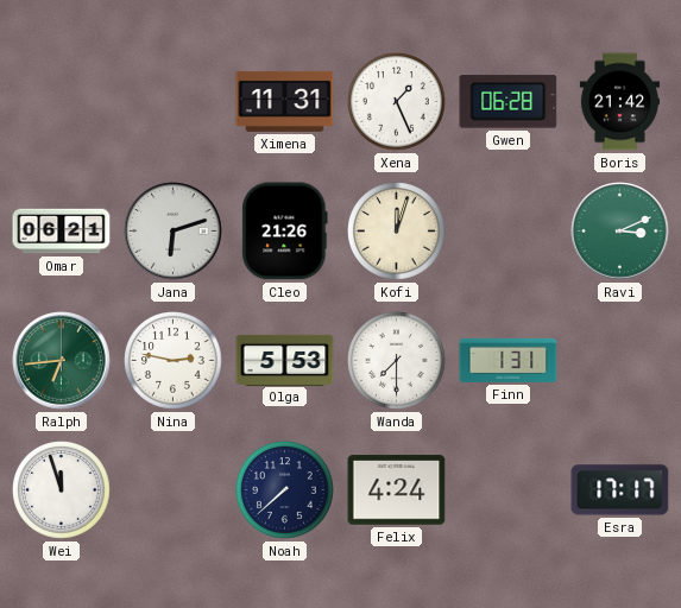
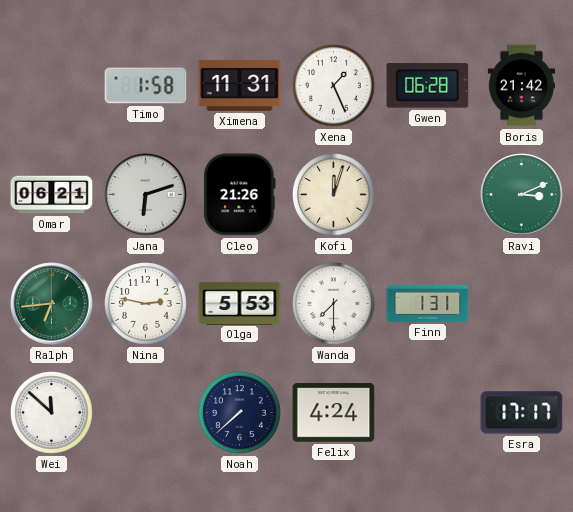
Timo: none -> 1:58 (146, 86)
Wei: 11:57 -> 11:52 (52, 413)
